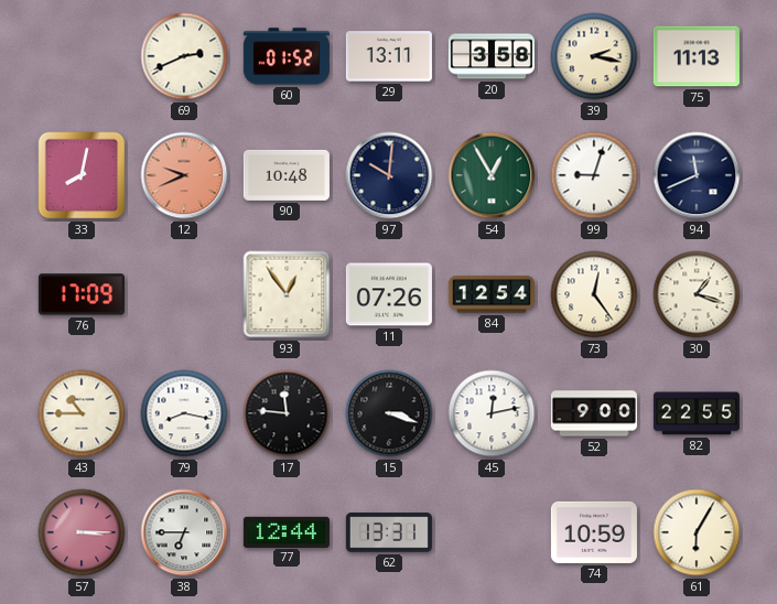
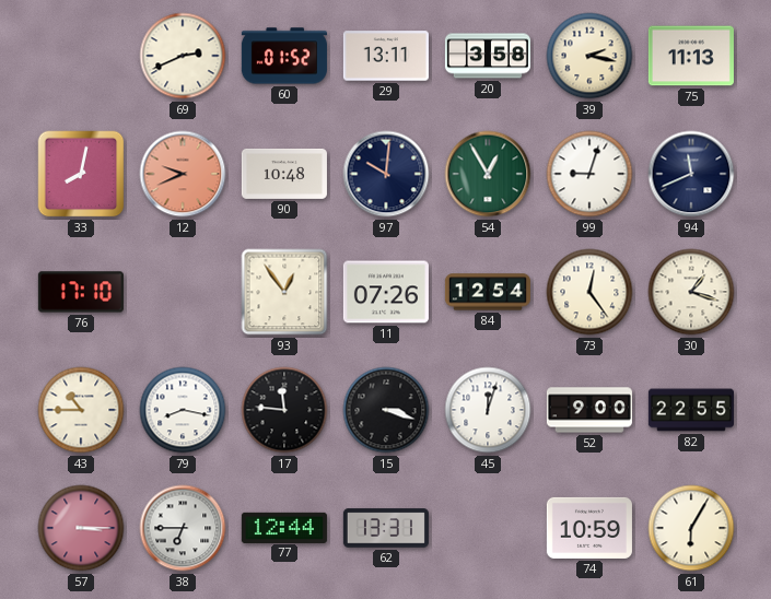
76: 17:09 -> 17:10 (81, 292)
45: 12:13 -> 12:03 (488, 410)
